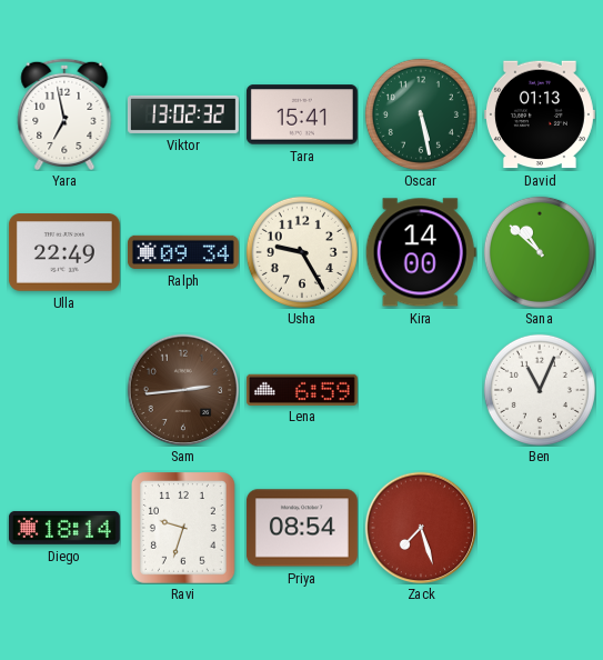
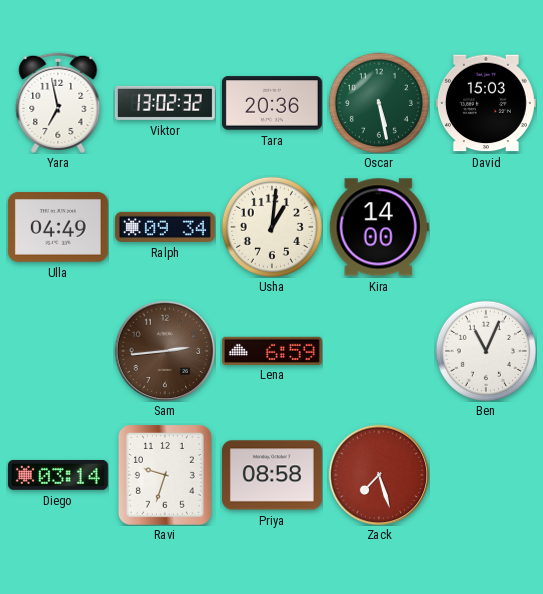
Tara: 15:41 -> 20:36 (272, 103)
David: 01:13 -> 15:03 (486, 103)
Ulla: 22:49 -> 04:49 (58, 227)
Usha: 9:25 -> 1:01 (272, 227)
Sana: 10:52 -> none (540, 252)
Diego: 18:14 -> 03:14 (58, 475)
Priya: 08:54 -> 08:58 (272, 475)
